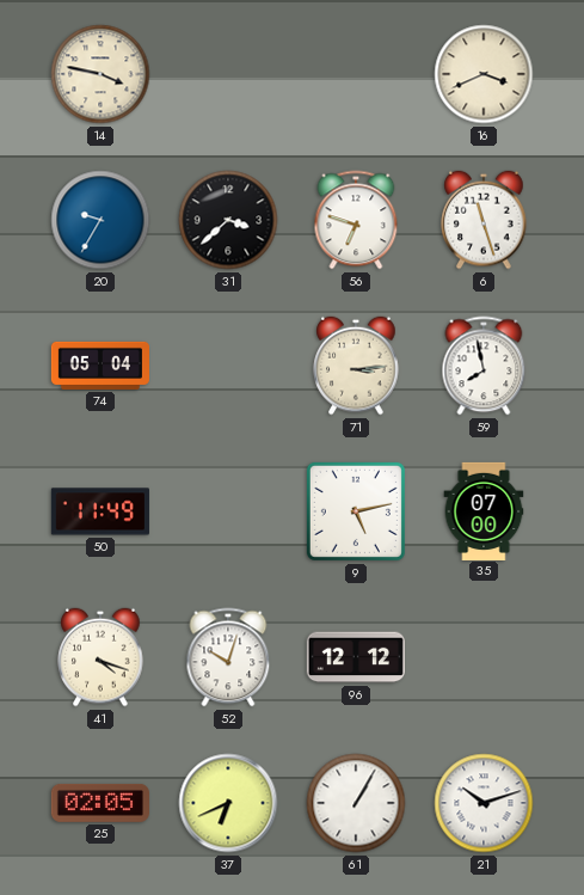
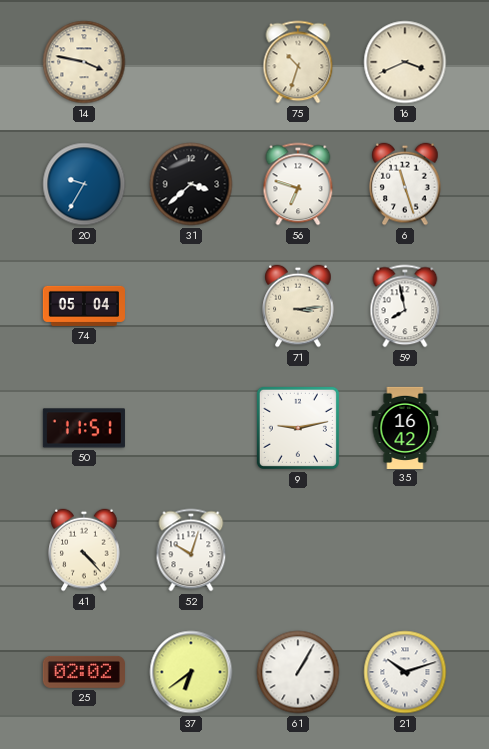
75: none -> 10:33 (298, 62)
50: 11:49 -> 11:51 (84, 428)
9: 5:13 -> 9:13 (298, 428)
35: 07:00 -> 16:42 (405, 427)
41: 4:18 -> 4:23 (84, 550)
96: 12:12 -> none (356, 657)
25: 02:05 -> 02:02 (84, 672)
37: 6:41 -> 6:39 (191, 672)
